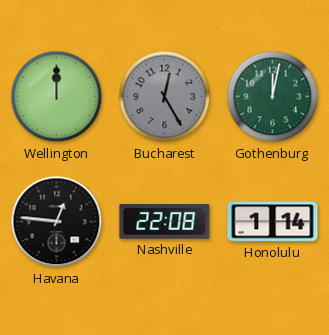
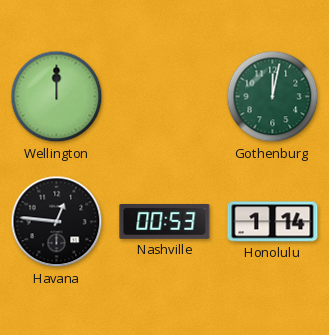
Bucharest: 12:25 -> none (165, 97)
Nashville: 22:08 -> 00:53 (165, 221)
